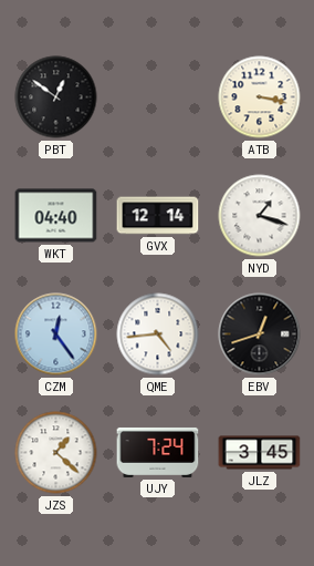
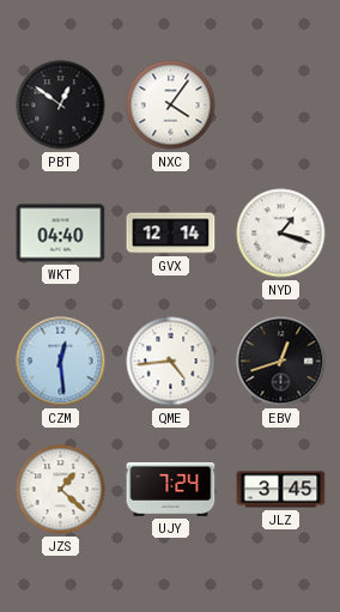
NXC: none -> 4:06 (171, 105)
ATB: 3:17 -> none (260, 97)
CZM: 12:24 -> 12:29 (61, 362)
